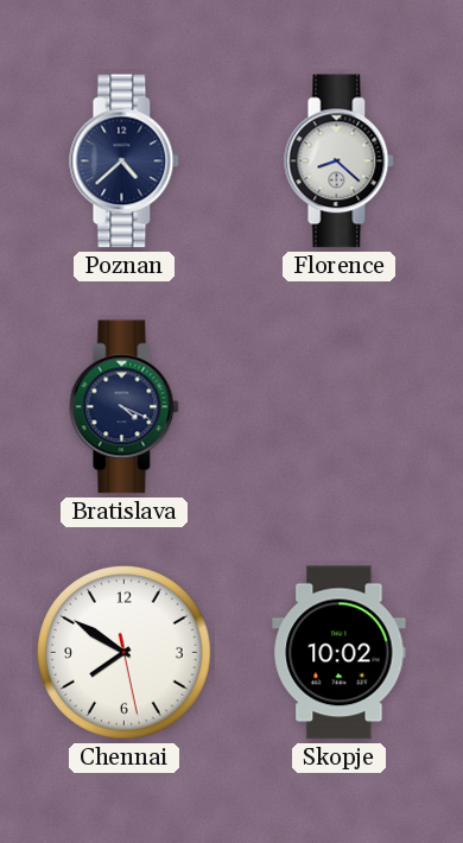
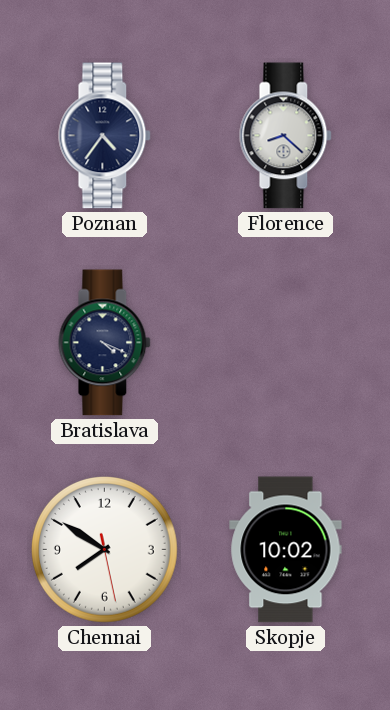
Poznan: 4:38 -> 4:36 (105, 136)
